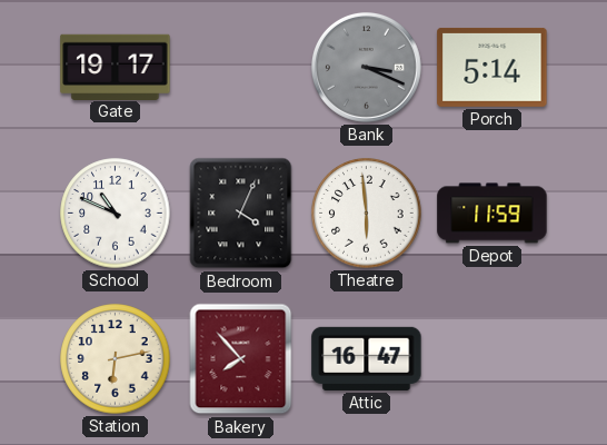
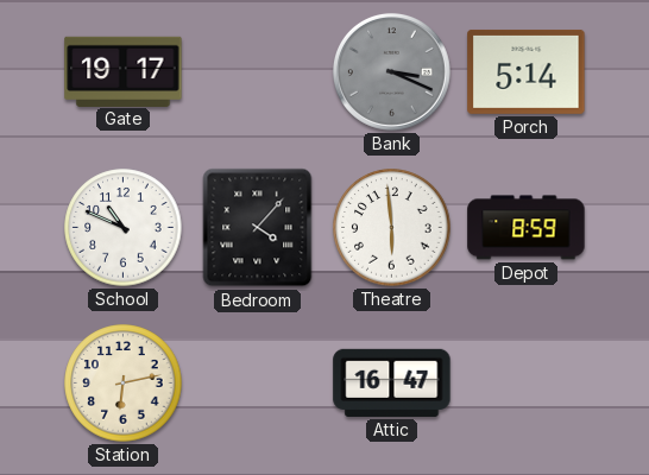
Bedroom: 4:04 -> 4:07 (258, 228)
Depot: 11:59 -> 8:59 (527, 228)
Bakery: 7:53 -> none (241, 359)
